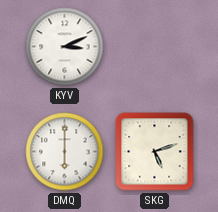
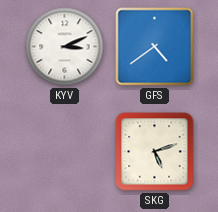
GFS: none -> 4:39 (155, 47)
DMQ: 6:00 -> none (65, 152)
